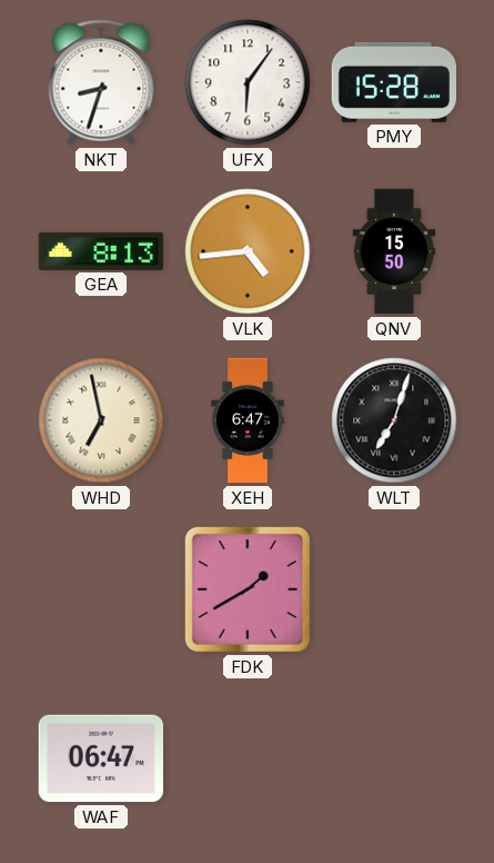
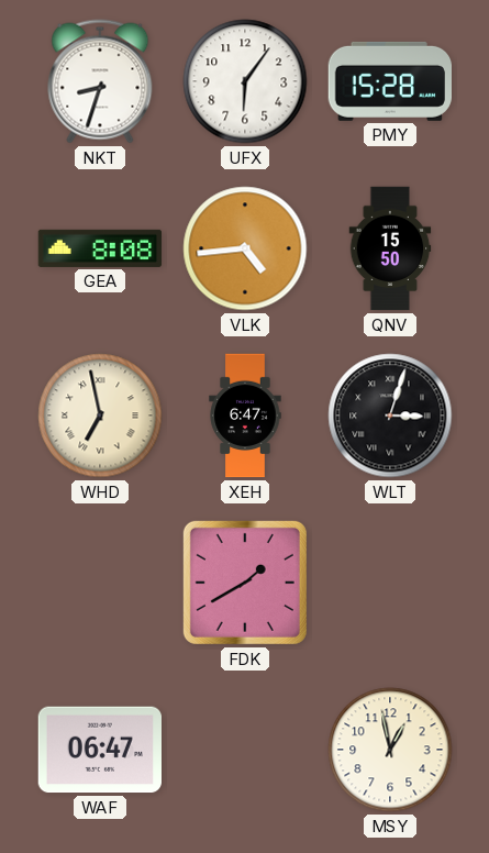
GEA: 8:13 -> 8:08 (100, 248)
WLT: 7:03 -> 3:03 (390, 416)
MSY: none -> 12:58 (390, 750)
